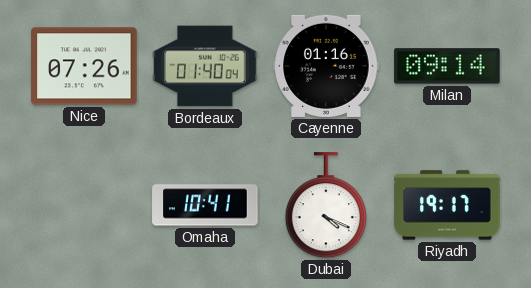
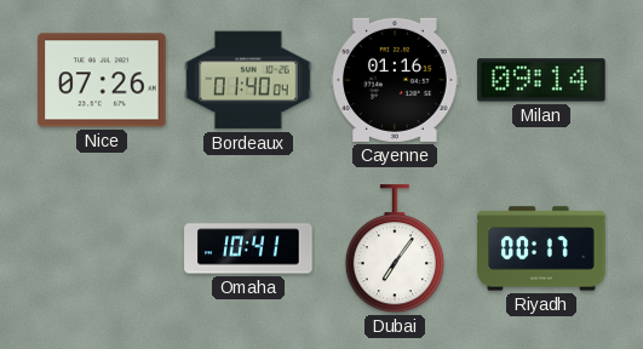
Dubai: 4:19 -> 7:06 (395, 250)
Riyadh: 19:17 -> 00:17 (541, 248)
